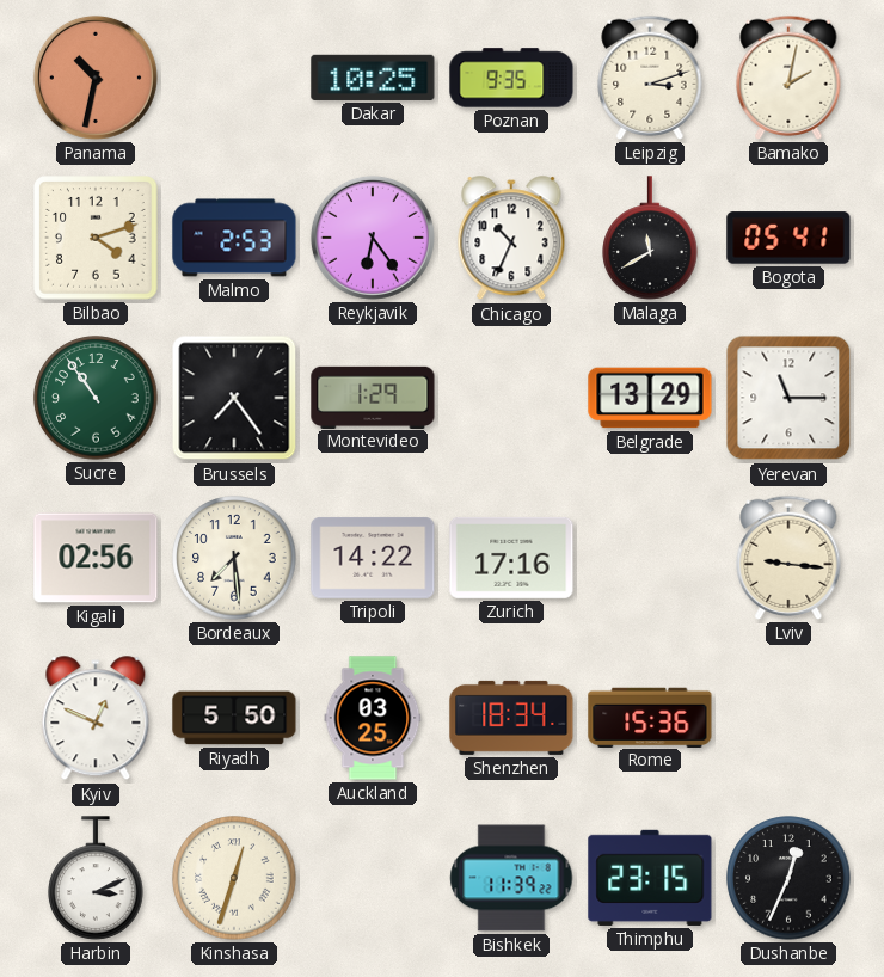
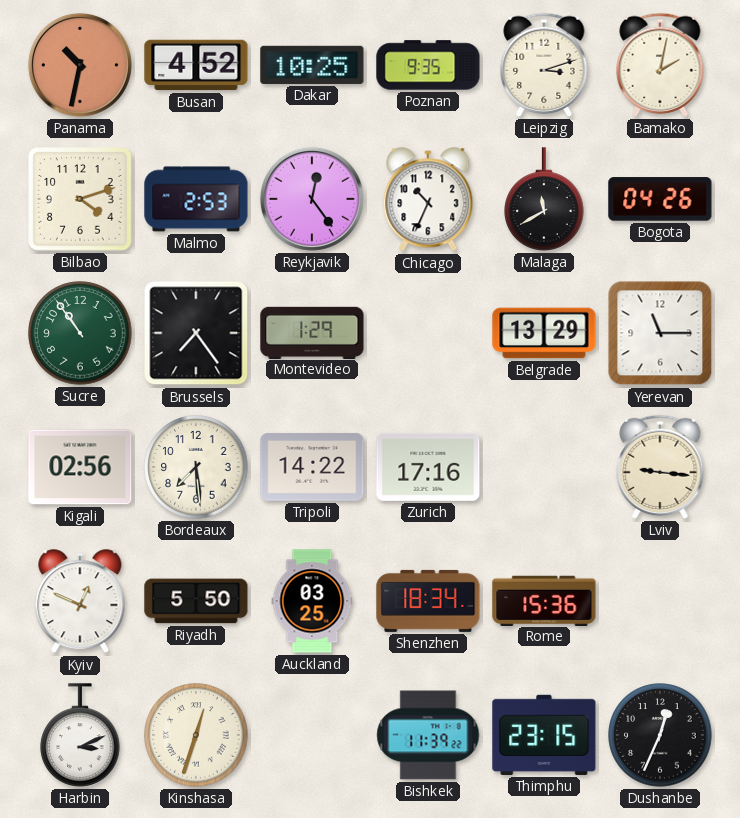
Busan: none -> 4:52 (196, 65)
Reykjavik: 6:24 -> 12:24 (312, 199)
Bogota: 05:41 -> 04:26 (660, 199)
